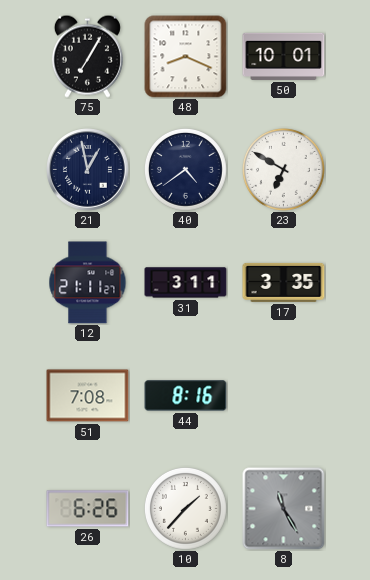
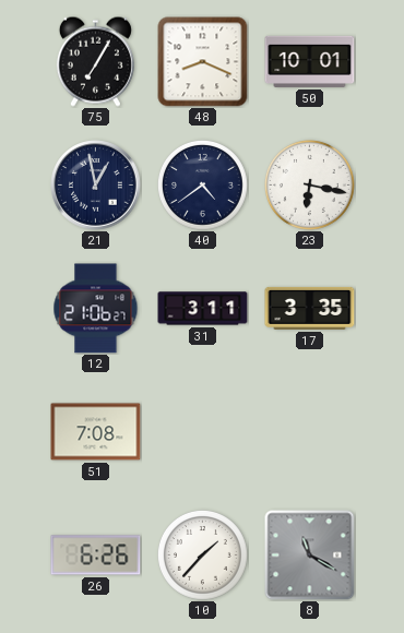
23: 6:50 -> 6:17 (310, 186)
12: 21:11 -> 21:06 (96, 309)
44: 8:16 -> none (186, 396)
8: 11:25 -> 11:20 (310, 556)
